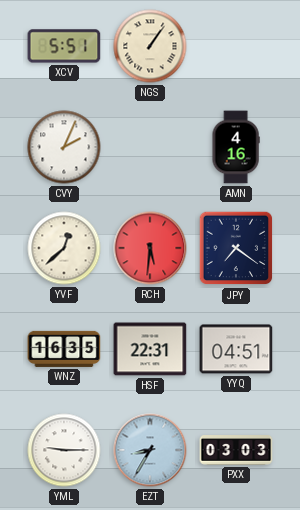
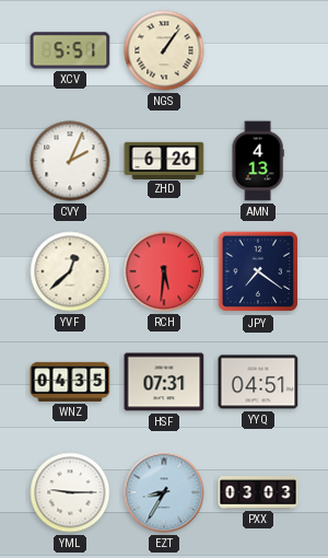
ZHD: none -> 6:26 (164, 160)
AMN: 4:16 -> 4:13 (258, 161)
WNZ: 16:35 -> 04:35 (70, 382)
HSF: 22:31 -> 07:31 (164, 382)
